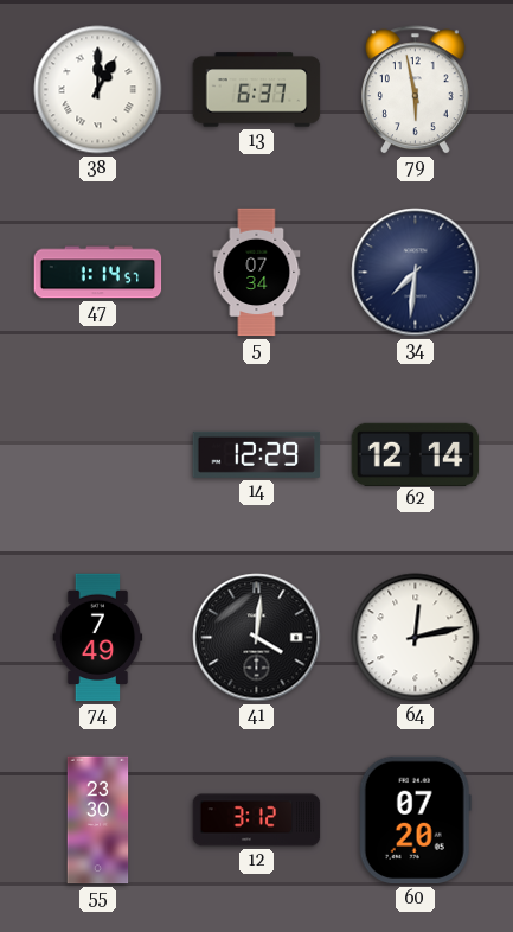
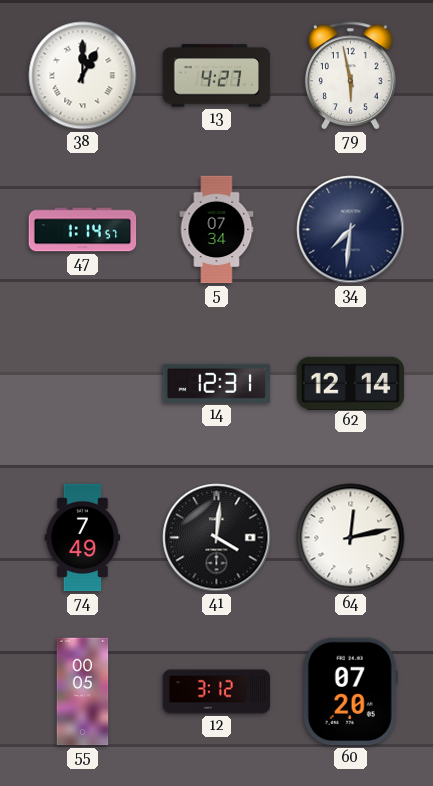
13: 6:37 -> 4:27 (217, 76)
14: 12:29 -> 12:31 (217, 383)
55: 23:30 -> 00:05 (83, 692)
